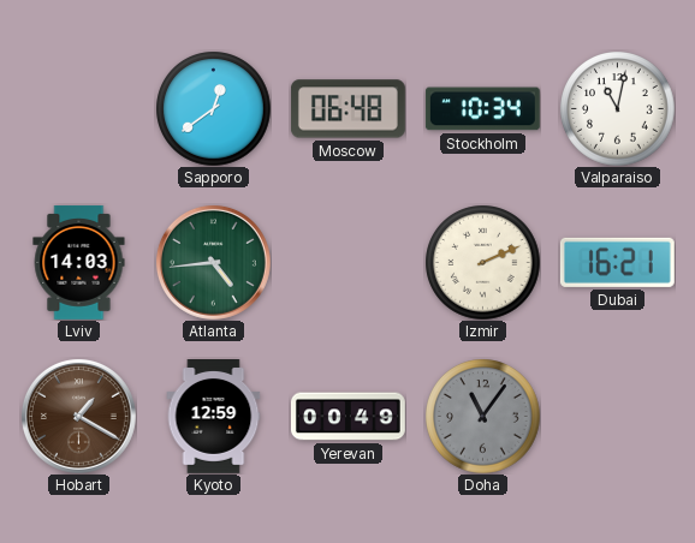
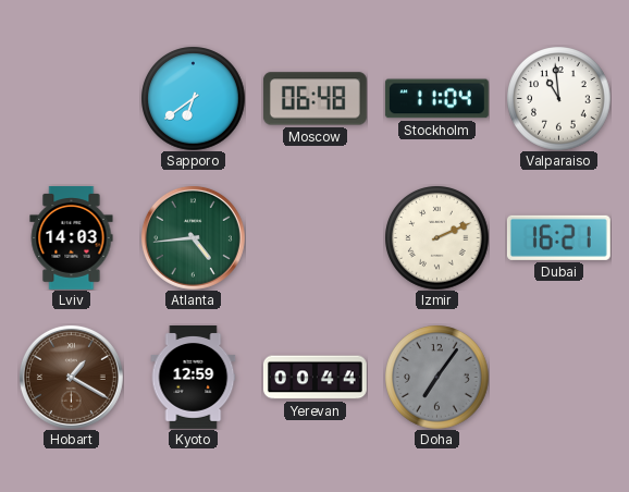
Sapporo: 12:39 -> 6:39 (193, 98)
Stockholm: 10:34 -> 11:04 (436, 99)
Valparaiso: 11:02 -> 10:59 (558, 98)
Yerevan: 00:49 -> 00:44 (314, 378)
Doha: 11:06 -> 7:06 (436, 377)
